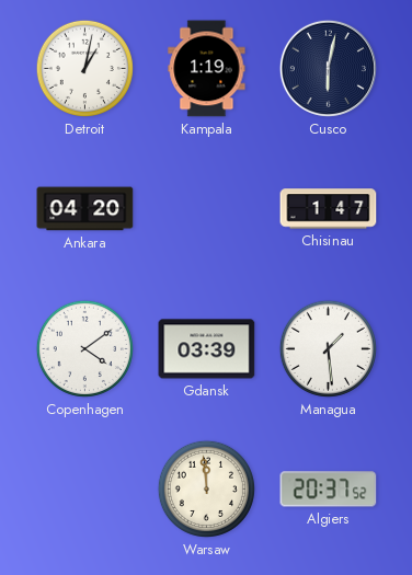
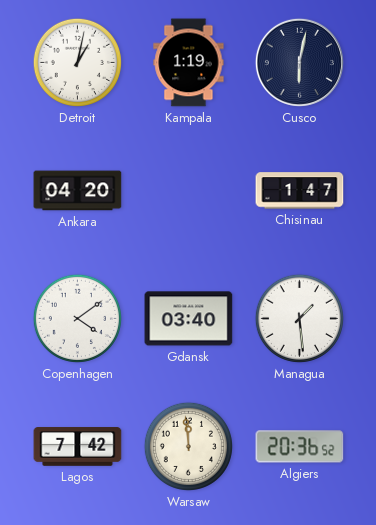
Gdansk: 03:39 -> 03:40 (189, 319)
Lagos: none -> 7:42 (78, 447)
Algiers: 20:37 -> 20:36 (300, 447)
